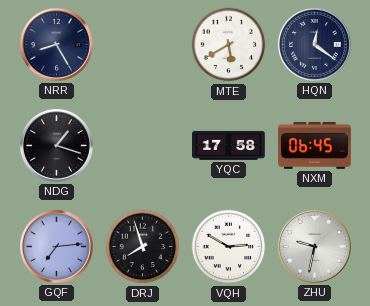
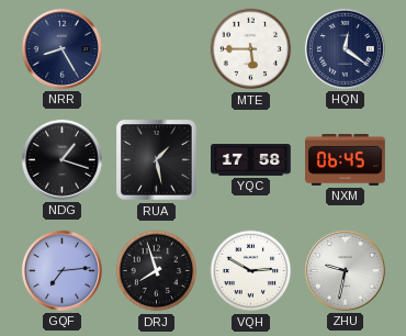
MTE: 5:40 -> 5:45 (251, 49)
RUA: none -> 1:28 (157, 160)
